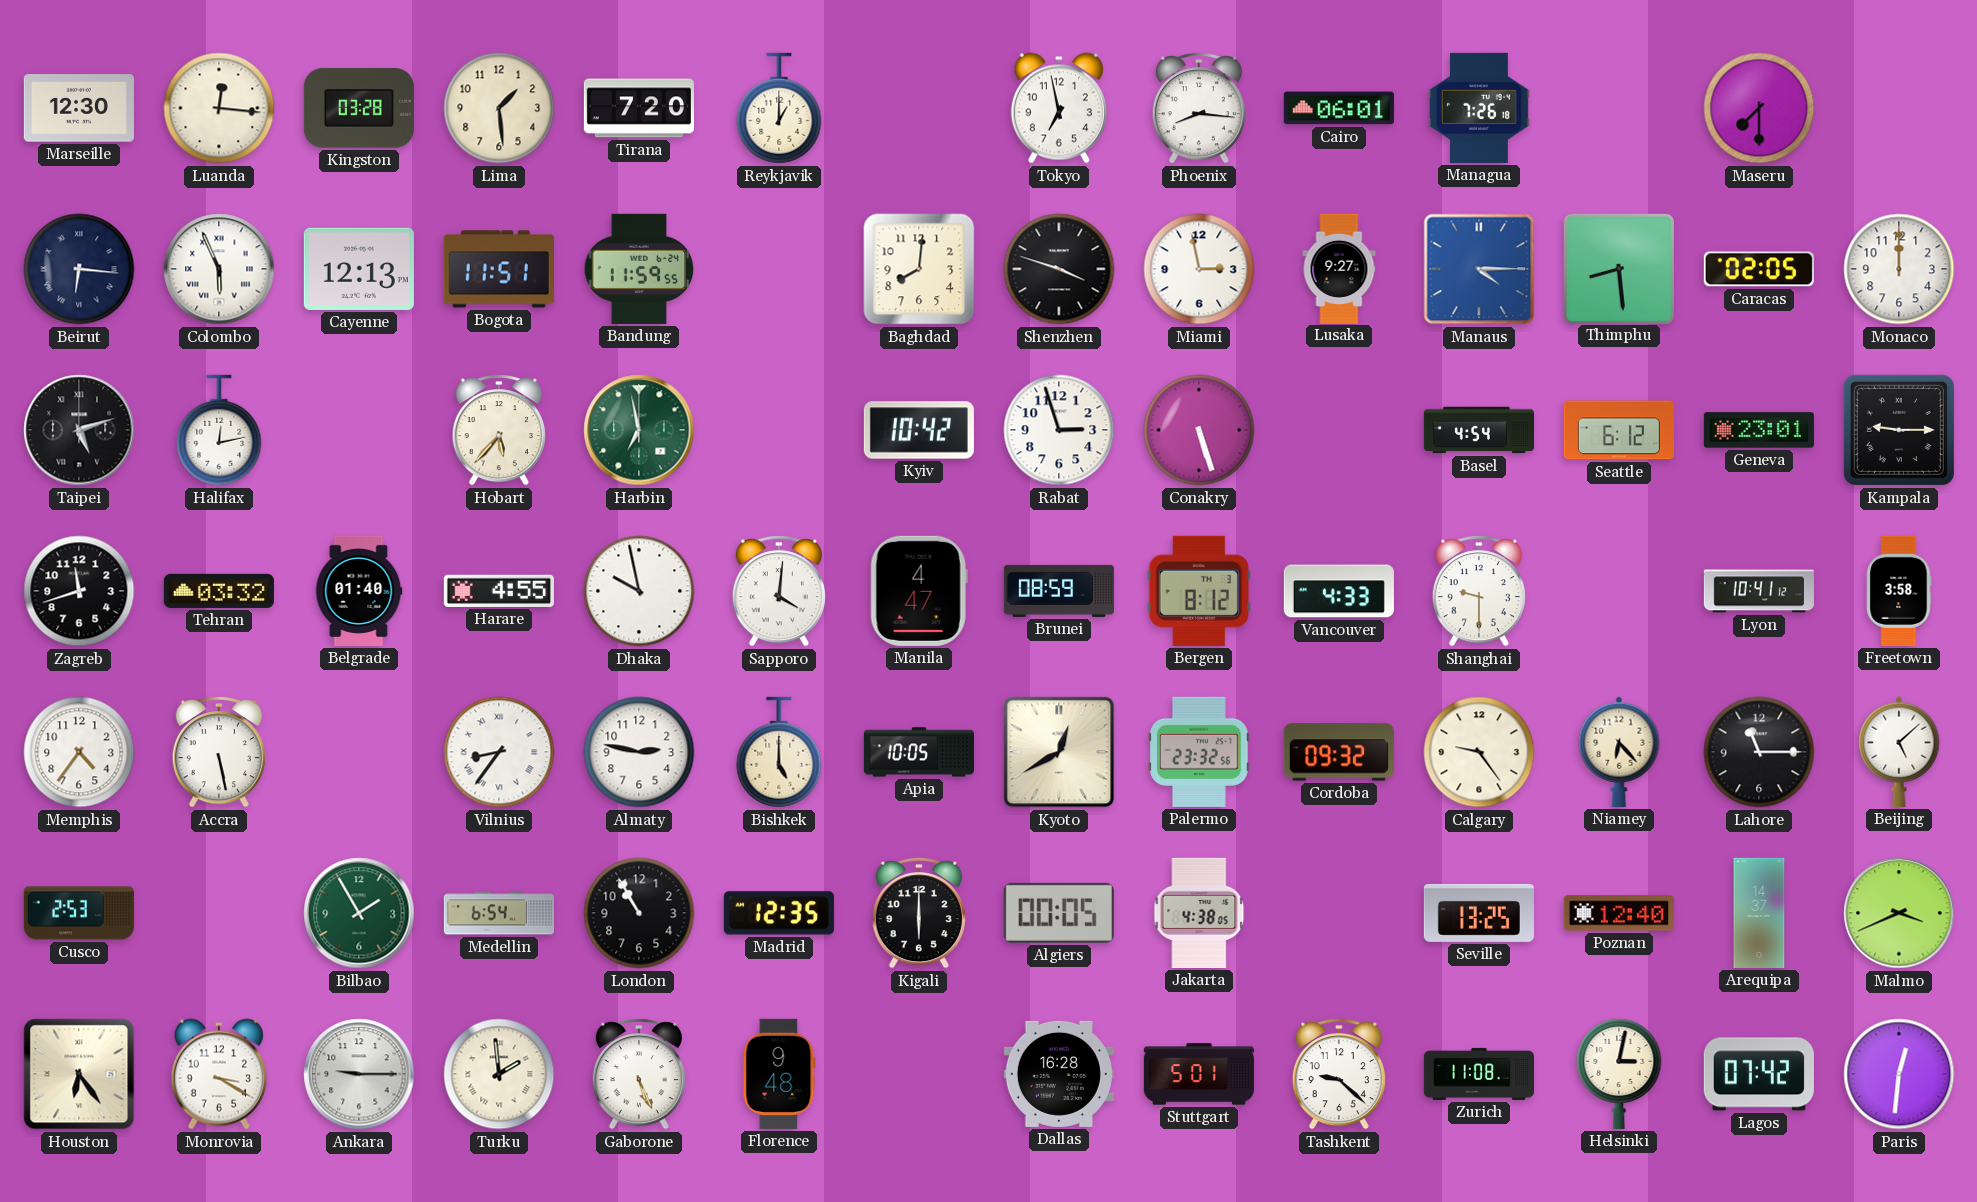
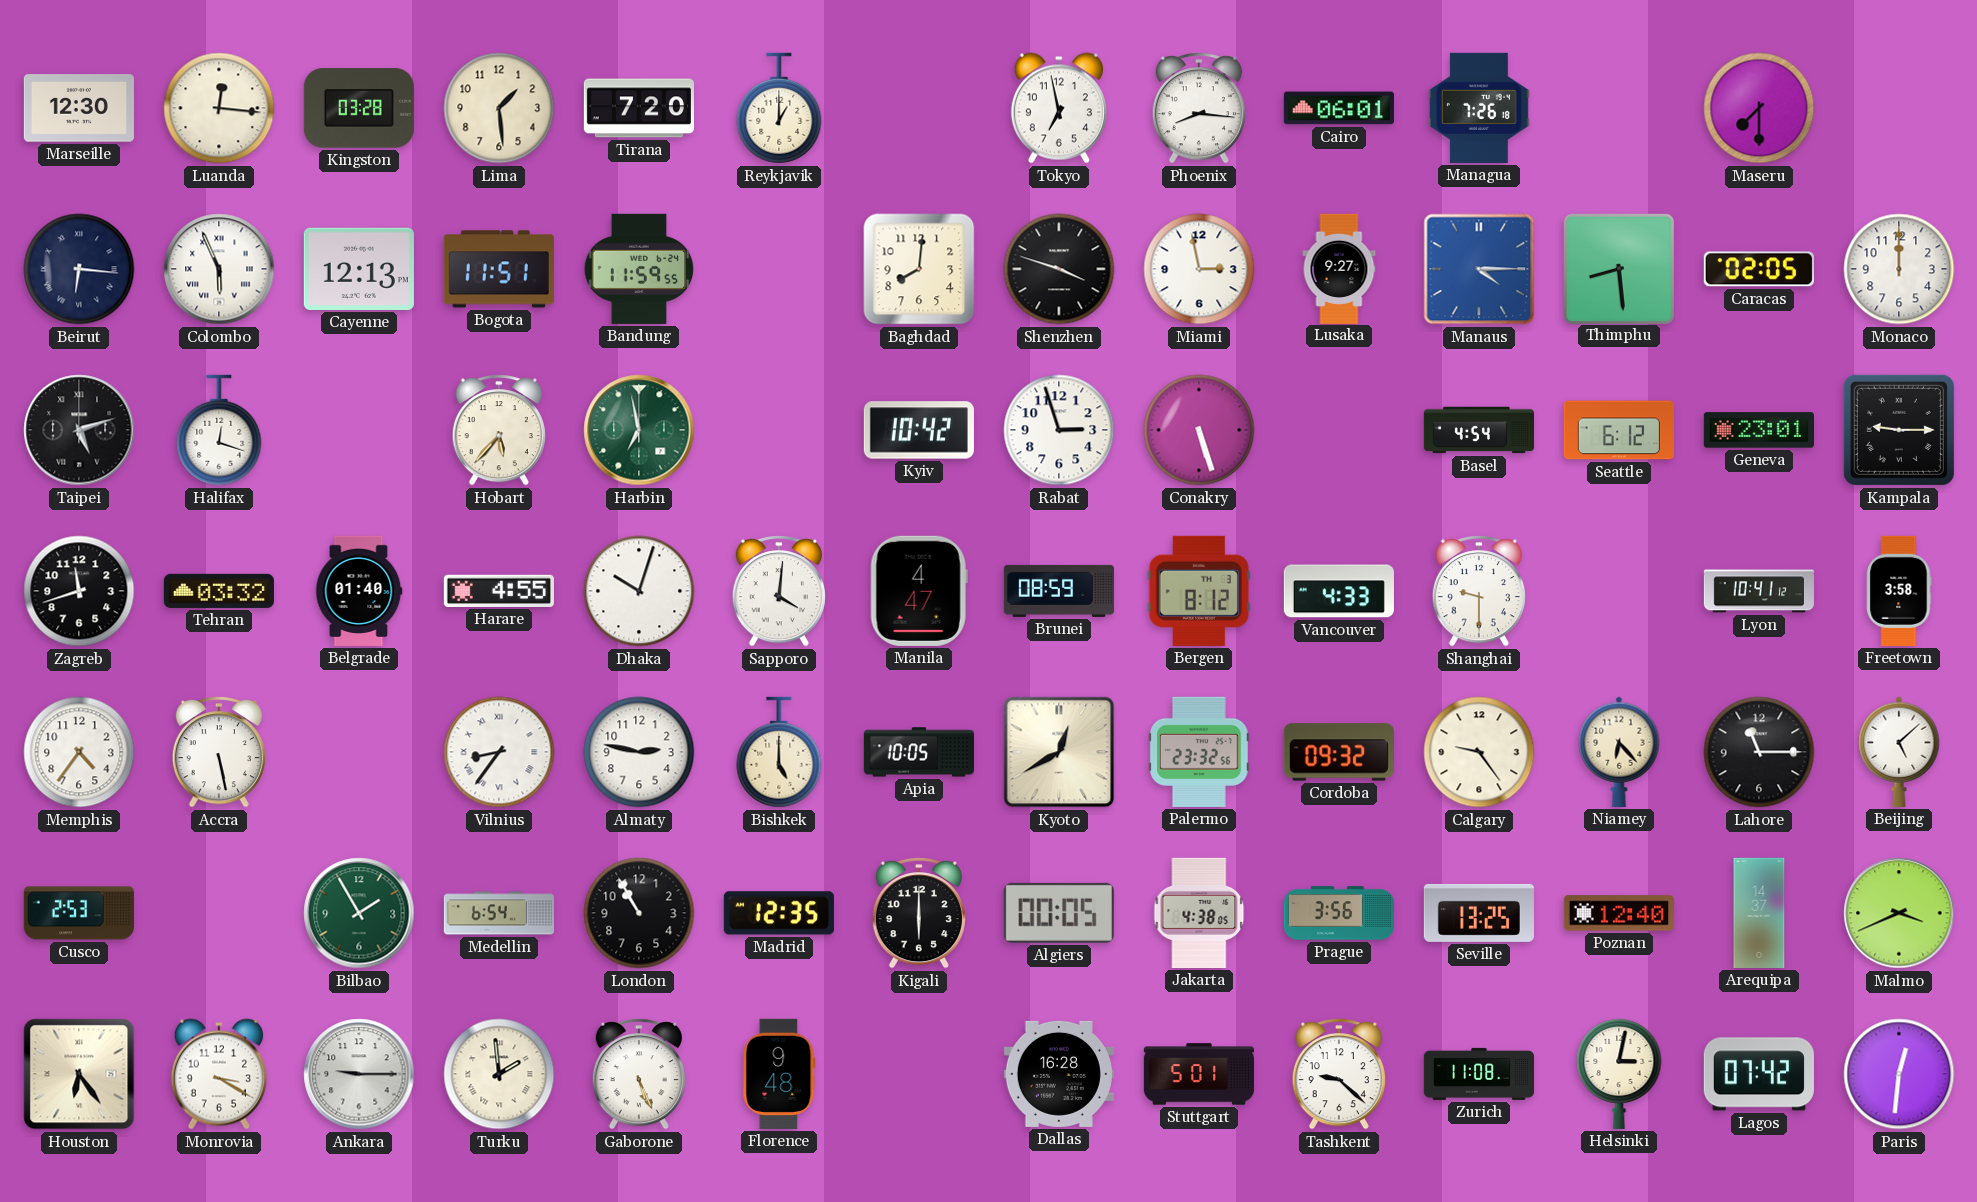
Halifax: 12:13 -> 12:18 (219, 430)
Dhaka: 9:58 -> 10:03 (639, 591)
Prague: none -> 3:56 (1339, 913)
